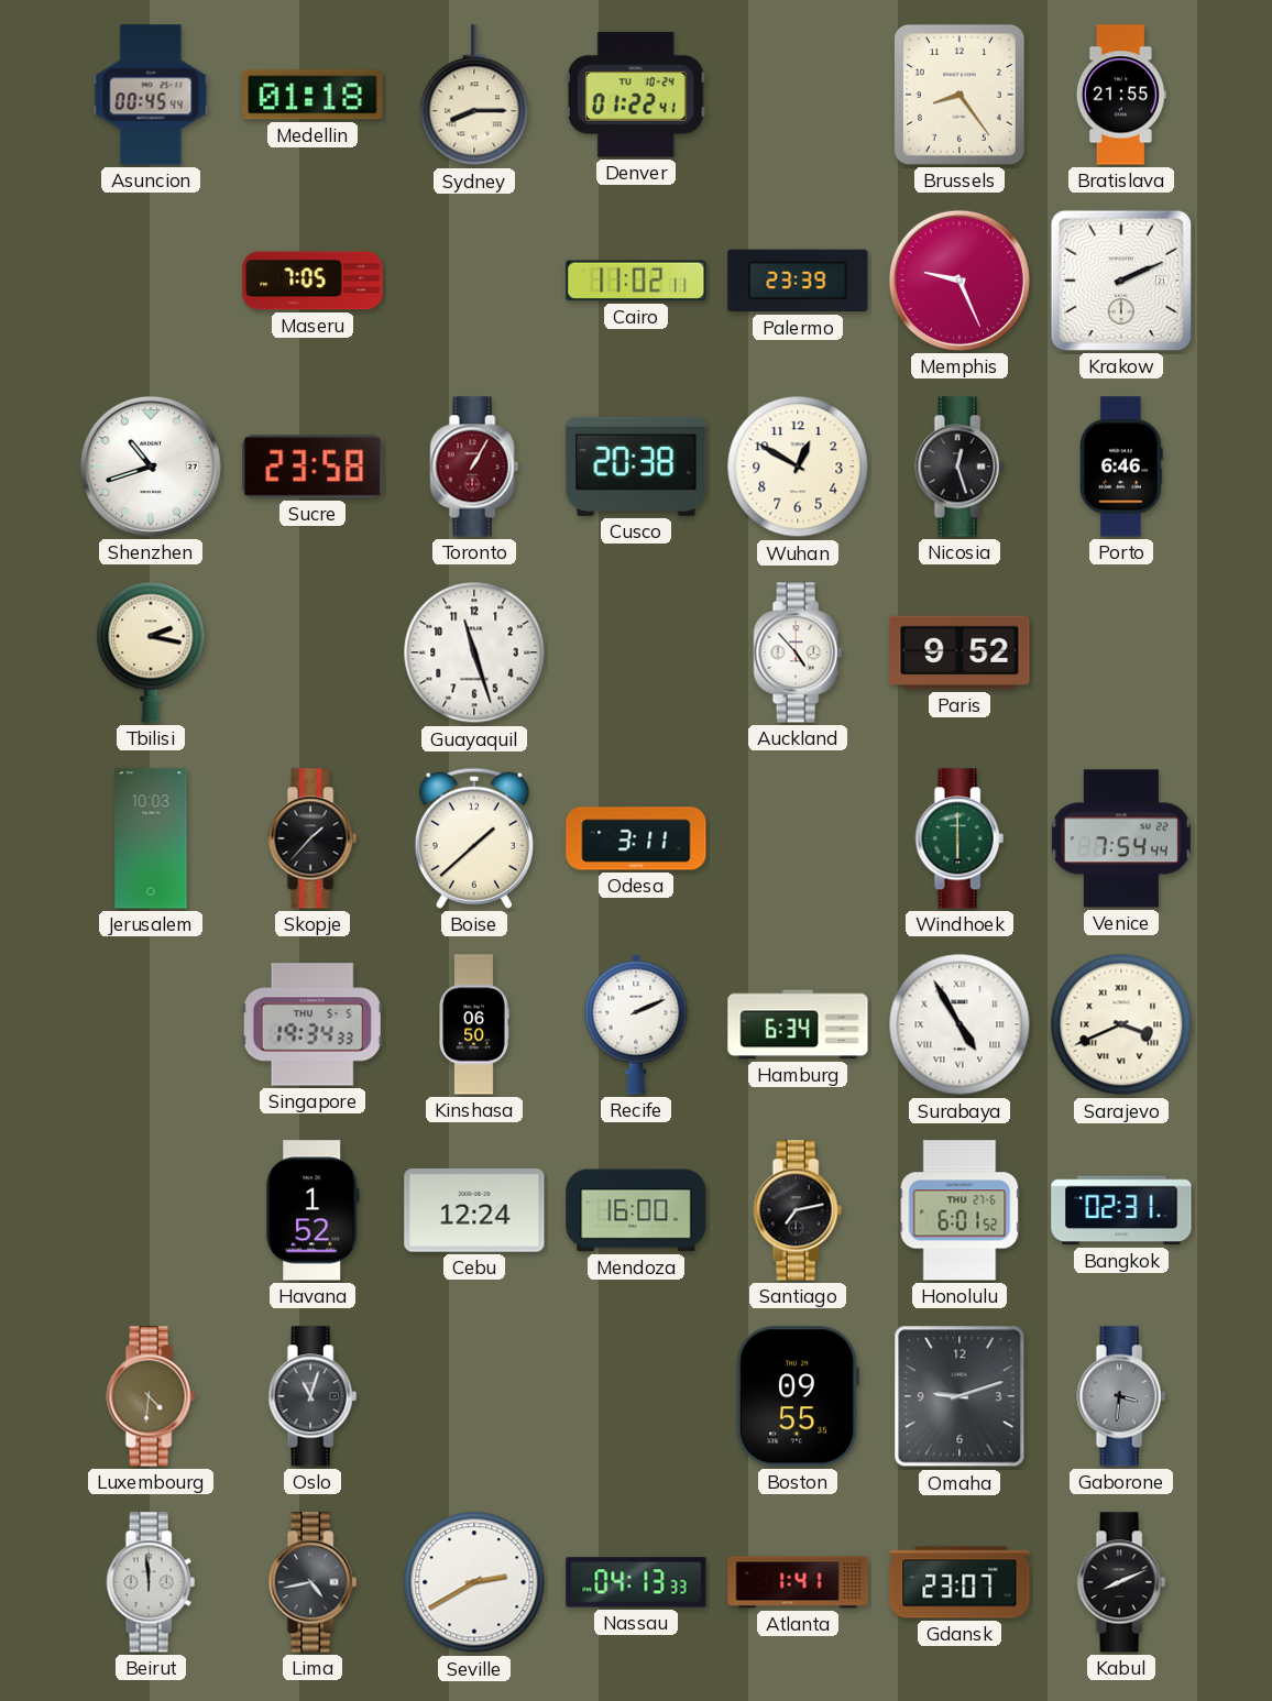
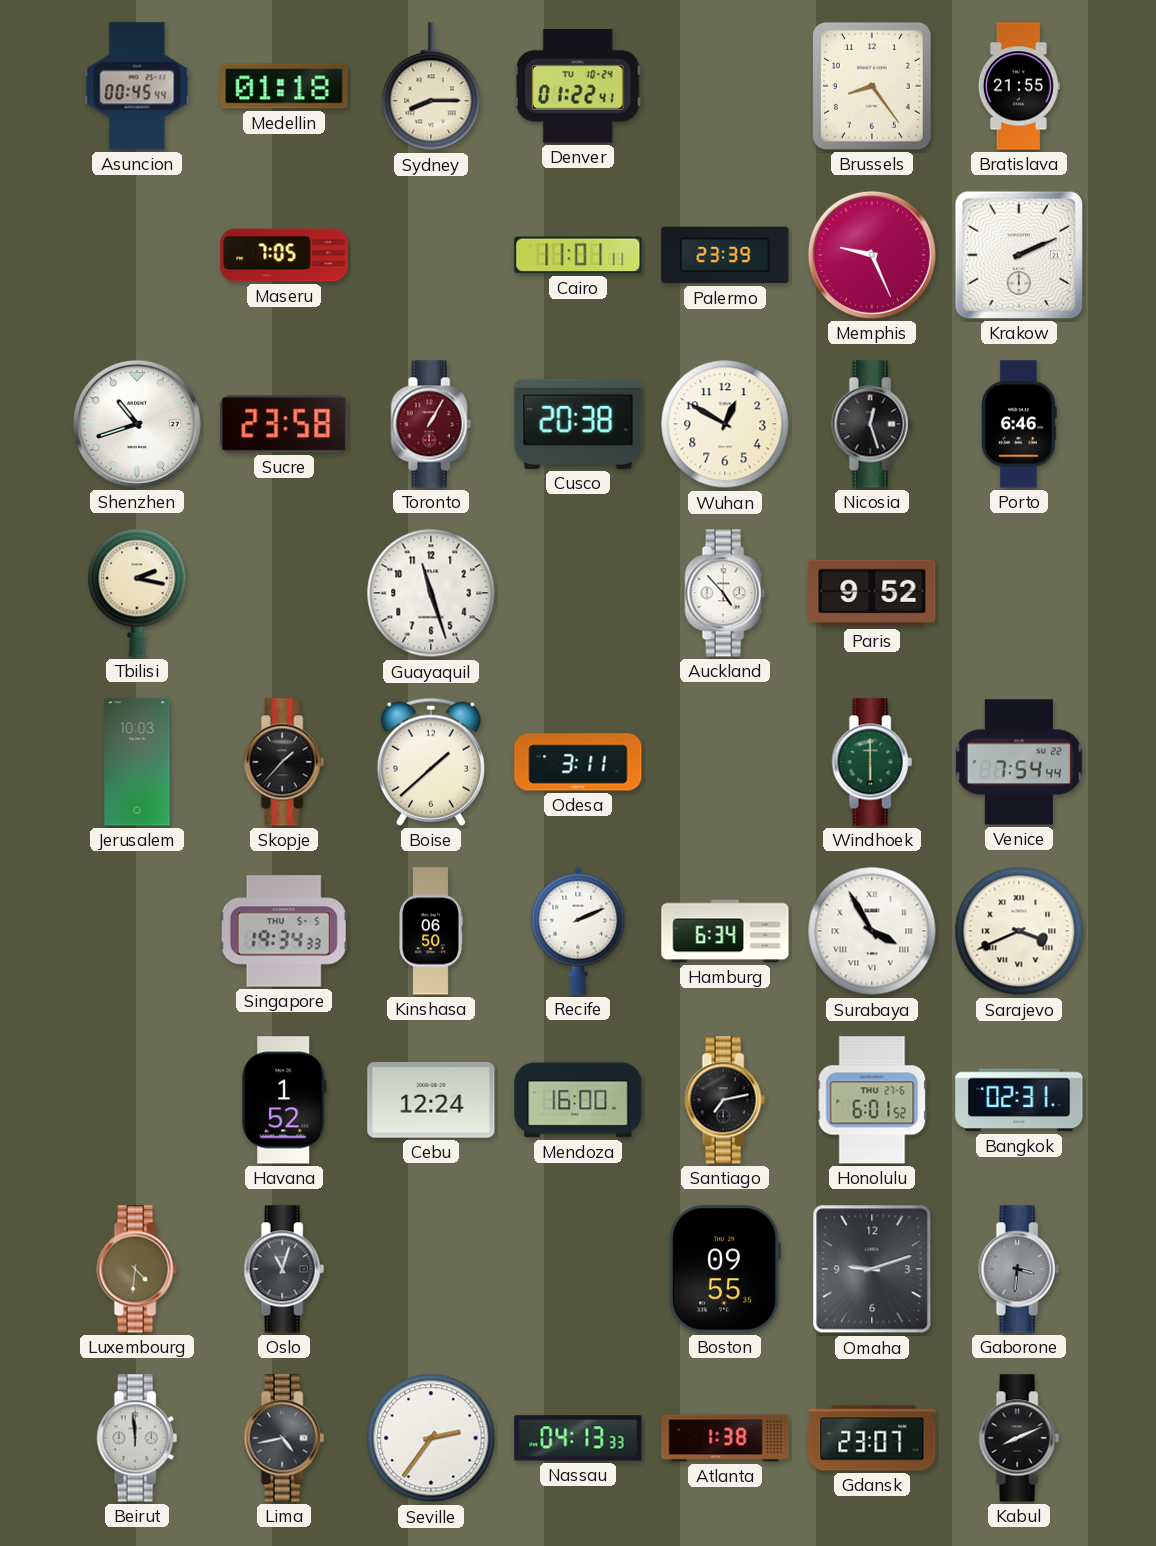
Cairo: 11:02 -> 11:01 (578, 255)
Surabaya: 4:55 -> 3:55 (872, 931)
Seville: 2:40 -> 2:36 (431, 1438)
Atlanta: 1:41 -> 1:38 (725, 1438)
